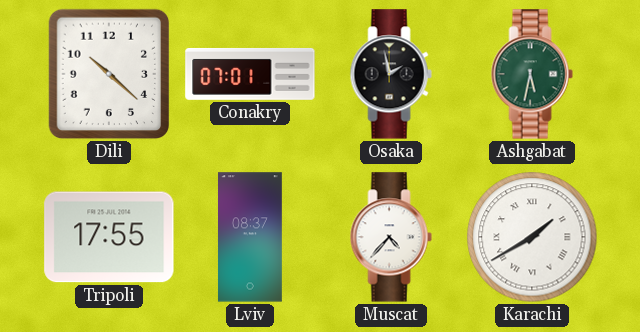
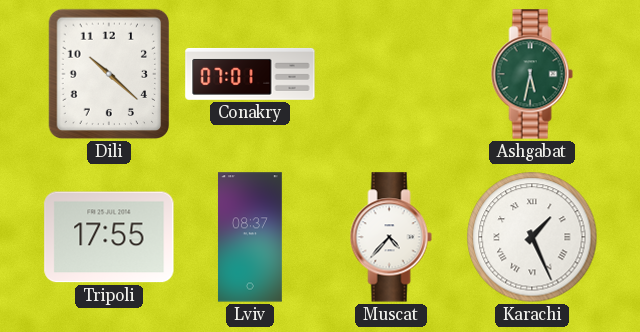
Osaka: 1:58 -> none (391, 74)
Karachi: 1:40 -> 1:26 (532, 237)
